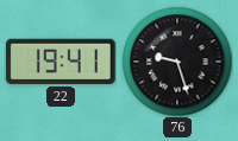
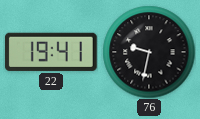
76: 9:27 -> 9:32 (149, 52)
